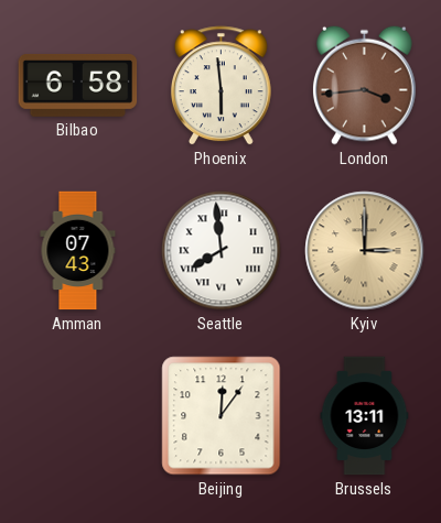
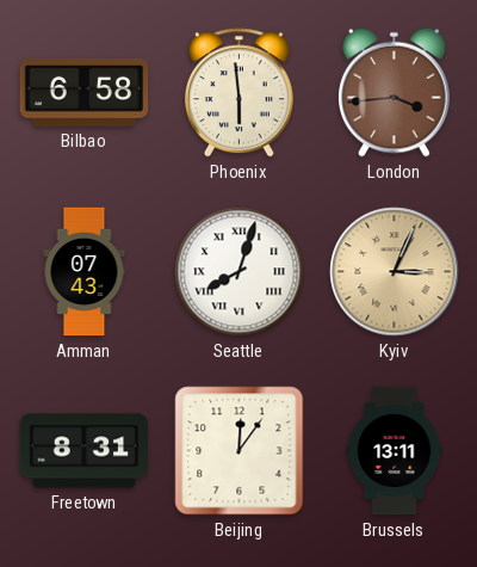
Seattle: 7:59 -> 8:03 (240, 272)
Kyiv: 3:00 -> 3:04 (395, 272)
Freetown: none -> 8:31 (85, 451)
